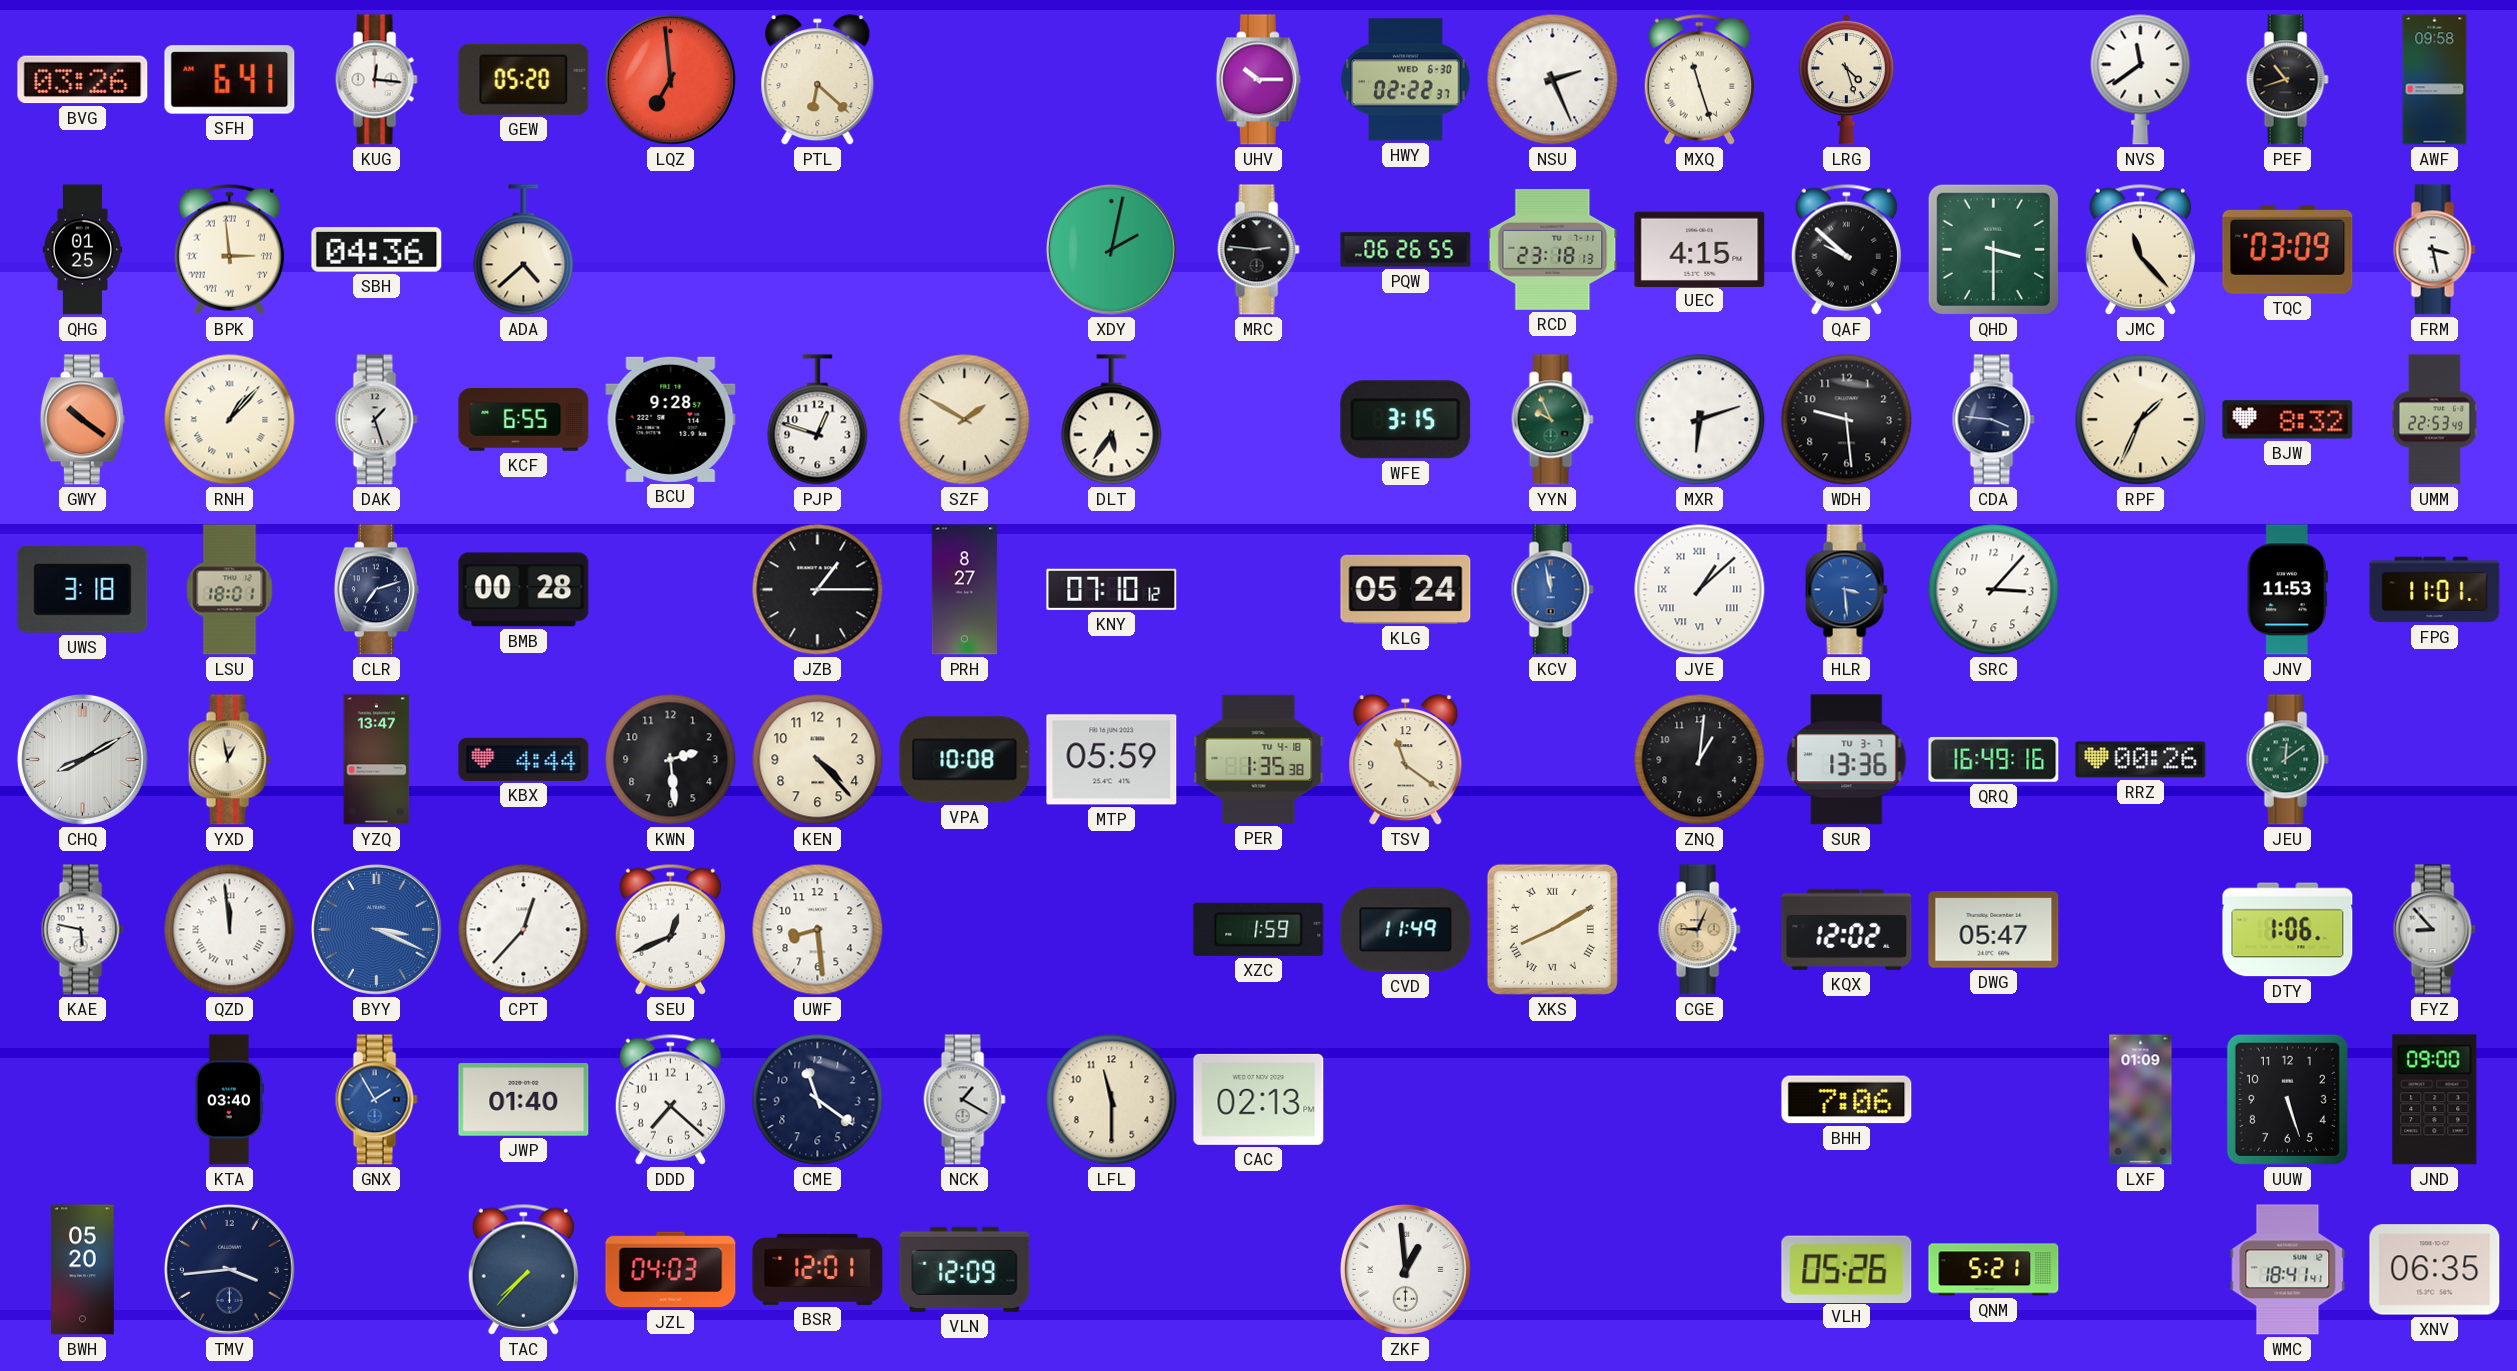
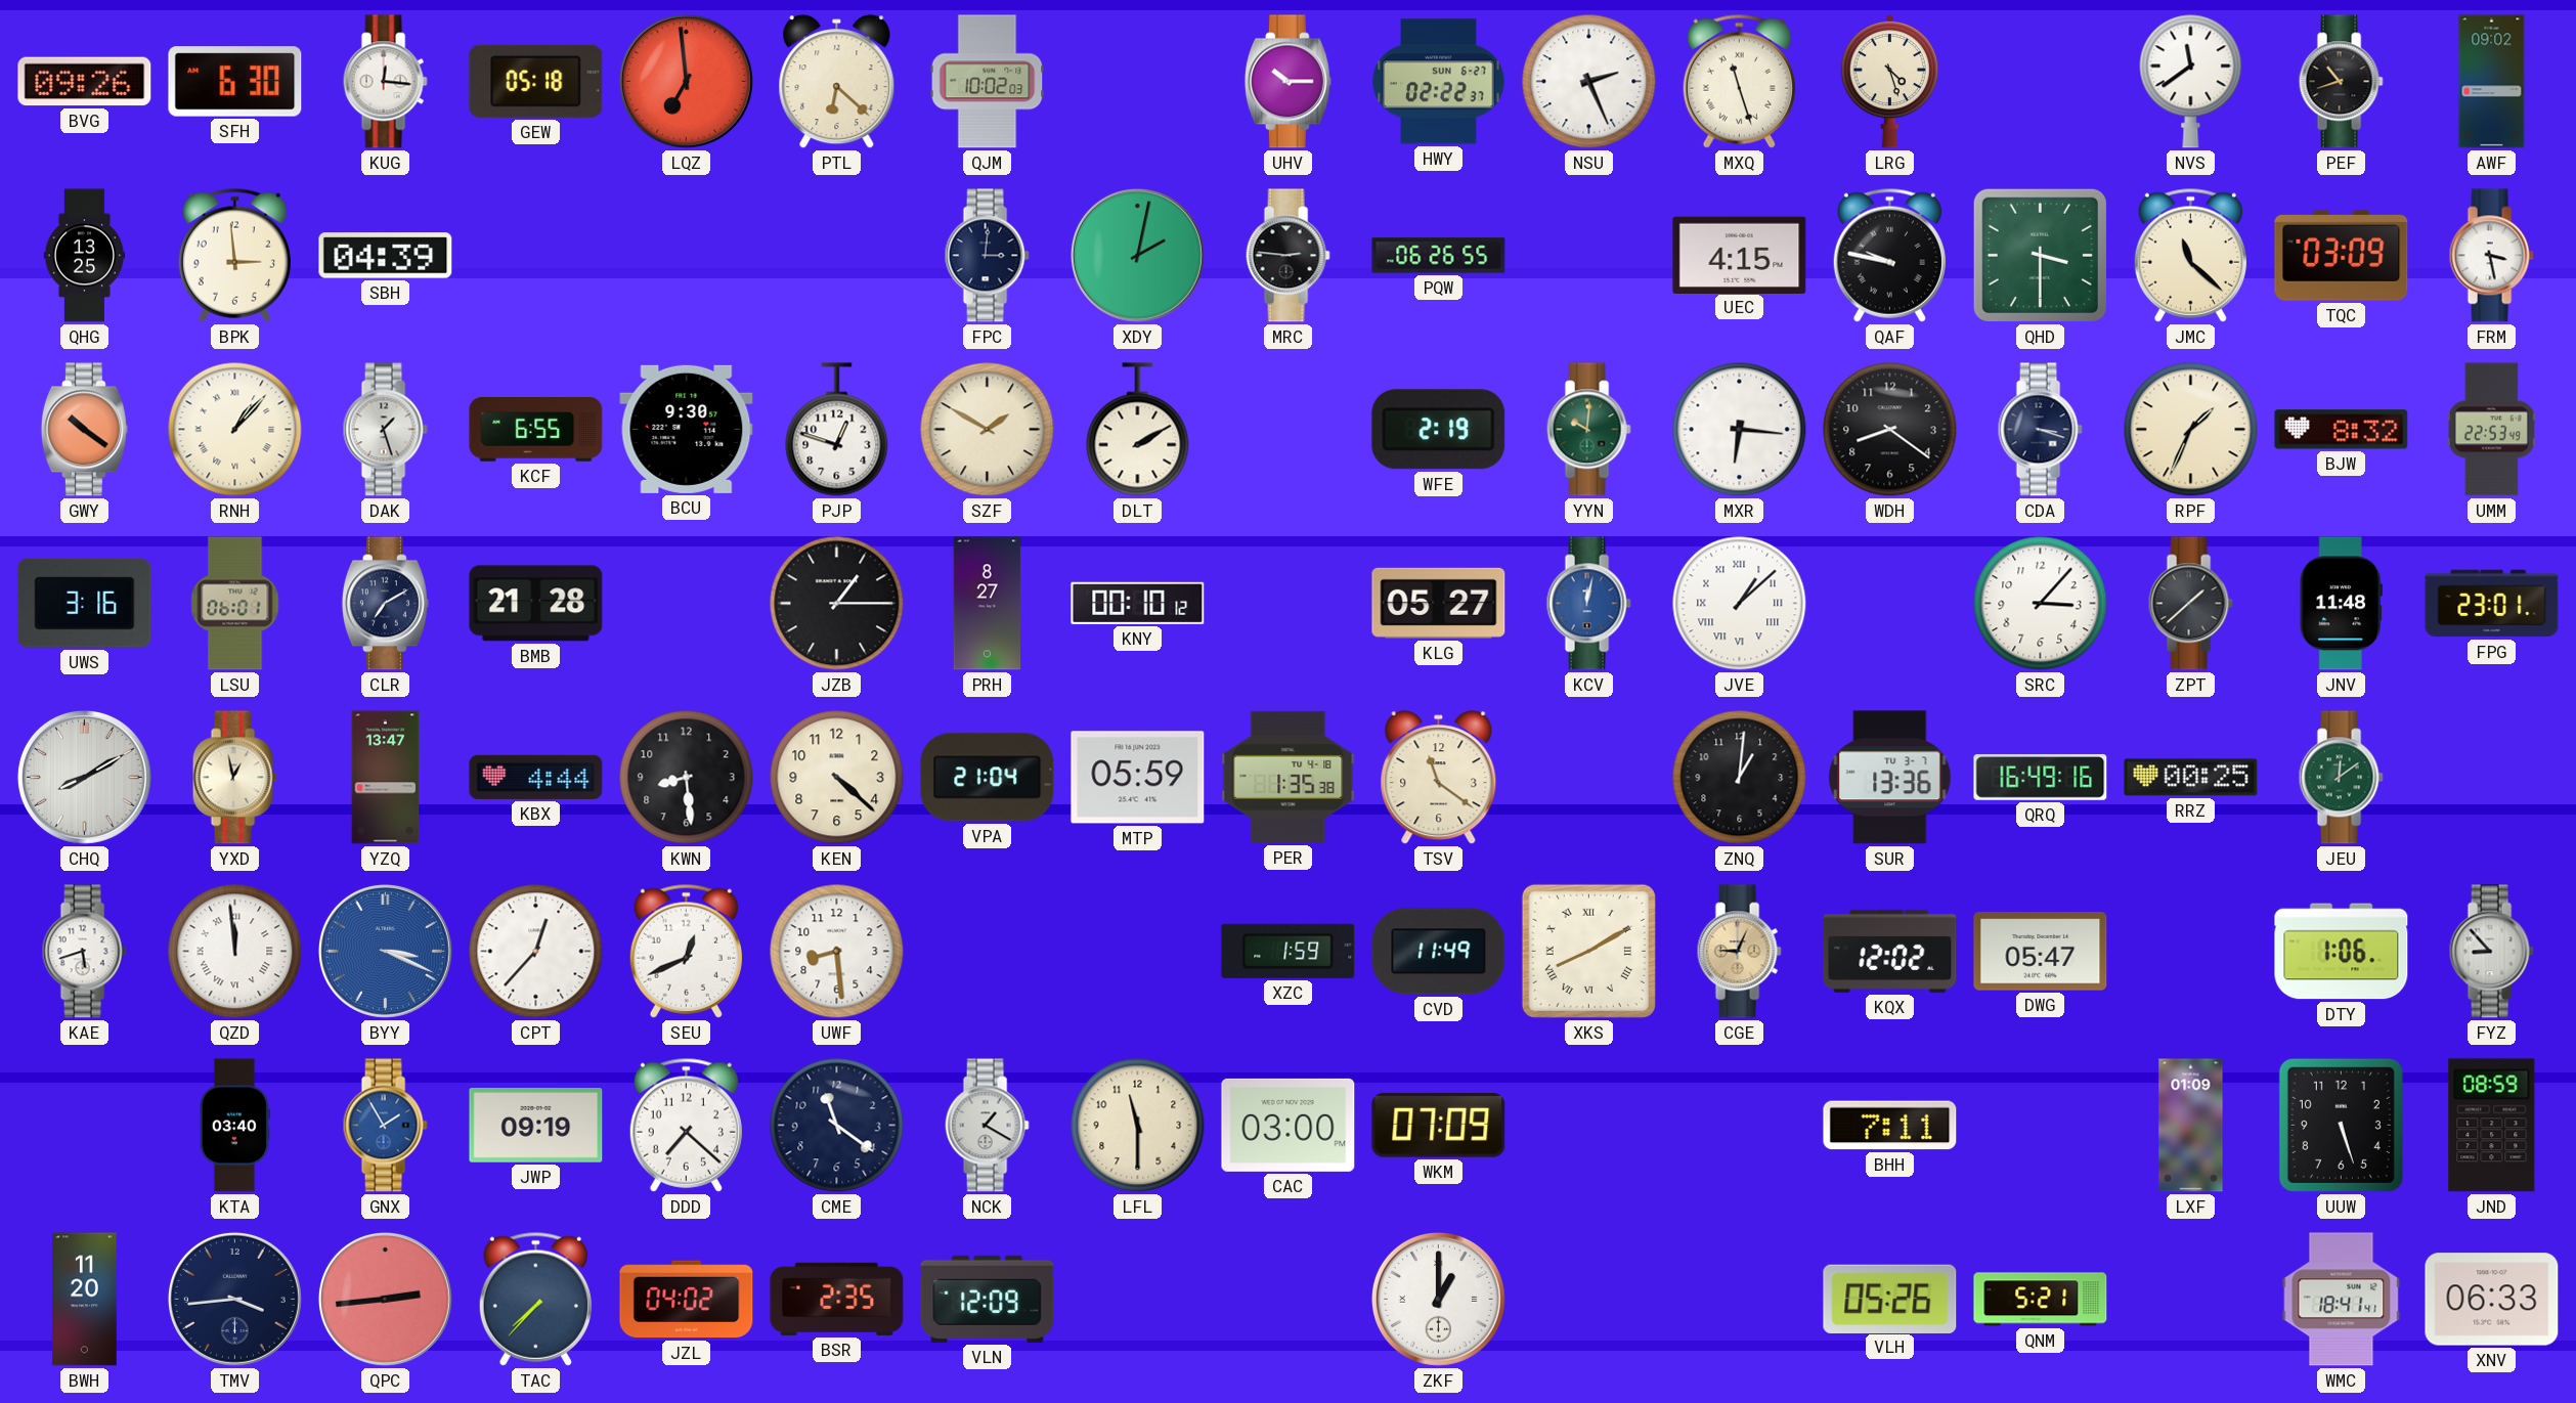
BVG: 03:26 -> 09:26 (85, 82)
SFH: 6:41 -> 6:30 (235, 82)
GEW: 05:20 -> 05:18 (536, 81)
QJM: none -> 10:02 (988, 82)
HWY date: WED 6-30 -> SUN 6-27 (1439, 82)
AWF: 09:58 -> 09:02 (2492, 82)
QHG: 01:25 -> 13:25 (85, 256)
BPK numerals: Roman -> Arabic (234, 255)
SBH: 04:36 -> 04:39 (386, 256)
ADA: 4:38 -> none (524, 250)
FPC: none -> 3:01 (987, 256)
RCD: 23:18 -> none (1553, 250)
QAF: 9:52 -> 9:47 (1889, 255)
JMC: 11:23 -> 11:22 (2190, 255)
BCU: 9:28 -> 9:30 (687, 429)
DLT: 5:36 -> 2:10 (1138, 430)
WFE: 3:15 -> 2:19 (1439, 430)
YYN: 9:56 -> 10:01 (1588, 430)
MXR: 6:12 -> 6:16 (1740, 430)
WDH: 9:29 -> 8:21 (1890, 430)
CDA: 3:46 -> 3:18 (2040, 430)
UWS: 3:18 -> 3:16 (85, 603)
LSU: 18:01 -> 06:01 (235, 604)
CLR: 7:12 -> 7:10 (385, 604)
BMB: 00:28 -> 21:28 (536, 604)
KNY: 07:10 -> 00:10 (1138, 603)
KLG: 05:24 -> 05:27 (1439, 603)
KCV: 11:58 -> 12:02 (1588, 604)
HLR: 3:29 -> none (1846, 590)
ZPT: none -> 1:38 (2190, 604)
JNV: 11:53 -> 11:48 (2341, 604)
FPG: 11:01 -> 23:01 (2492, 604)
KWN: 2:29 -> 8:29 (687, 778)
KEN: 4:23 -> 4:22 (837, 778)
VPA: 10:08 -> 21:04 (988, 778)
RRZ: 00:26 -> 00:25 (2191, 778)
KAE: 5:47 -> 5:42 (84, 952)
JWP: 01:40 -> 09:19 (536, 1125)
CAC: 02:13 -> 03:00 (1289, 1125)
WKM: none -> 07:09 (1439, 1125)
BHH: 7:06 -> 7:11 (1890, 1126)
JND: 09:00 -> 08:59 (2492, 1126)
BWH: 05:20 -> 11:20 (85, 1300)
QPC: none -> 2:44 (385, 1299)
JZL: 04:03 -> 04:02 (687, 1300)
BSR: 12:01 -> 2:35 (837, 1299)
ZKF: 12:59 -> 1:00 (1438, 1299)
XNV: 06:35 -> 06:33 (2492, 1300)
